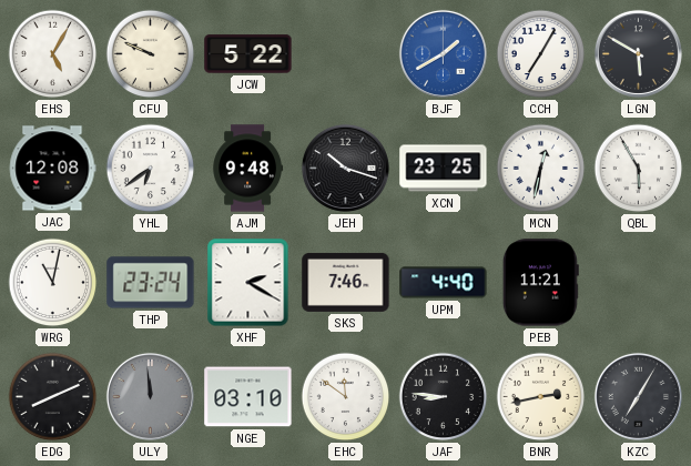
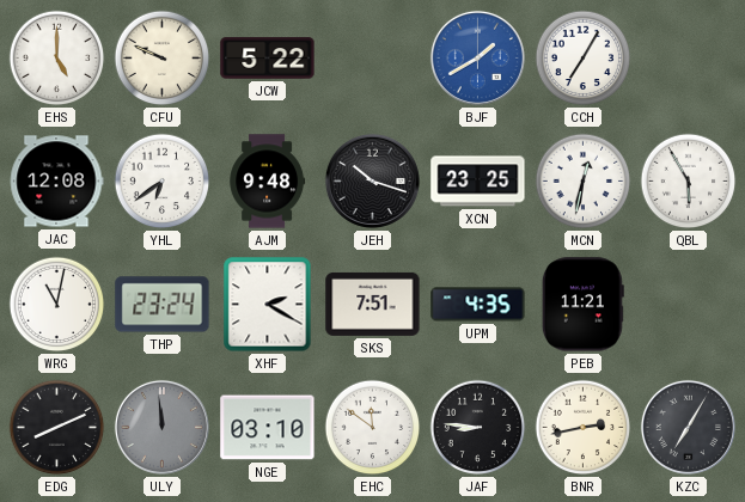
EHS: 5:05 -> 5:00 (57, 59)
LGN: 5:50 -> none (638, 53)
SKS: 7:46 -> 7:51 (373, 304)
UPM: 4:40 -> 4:35 (478, 305)
